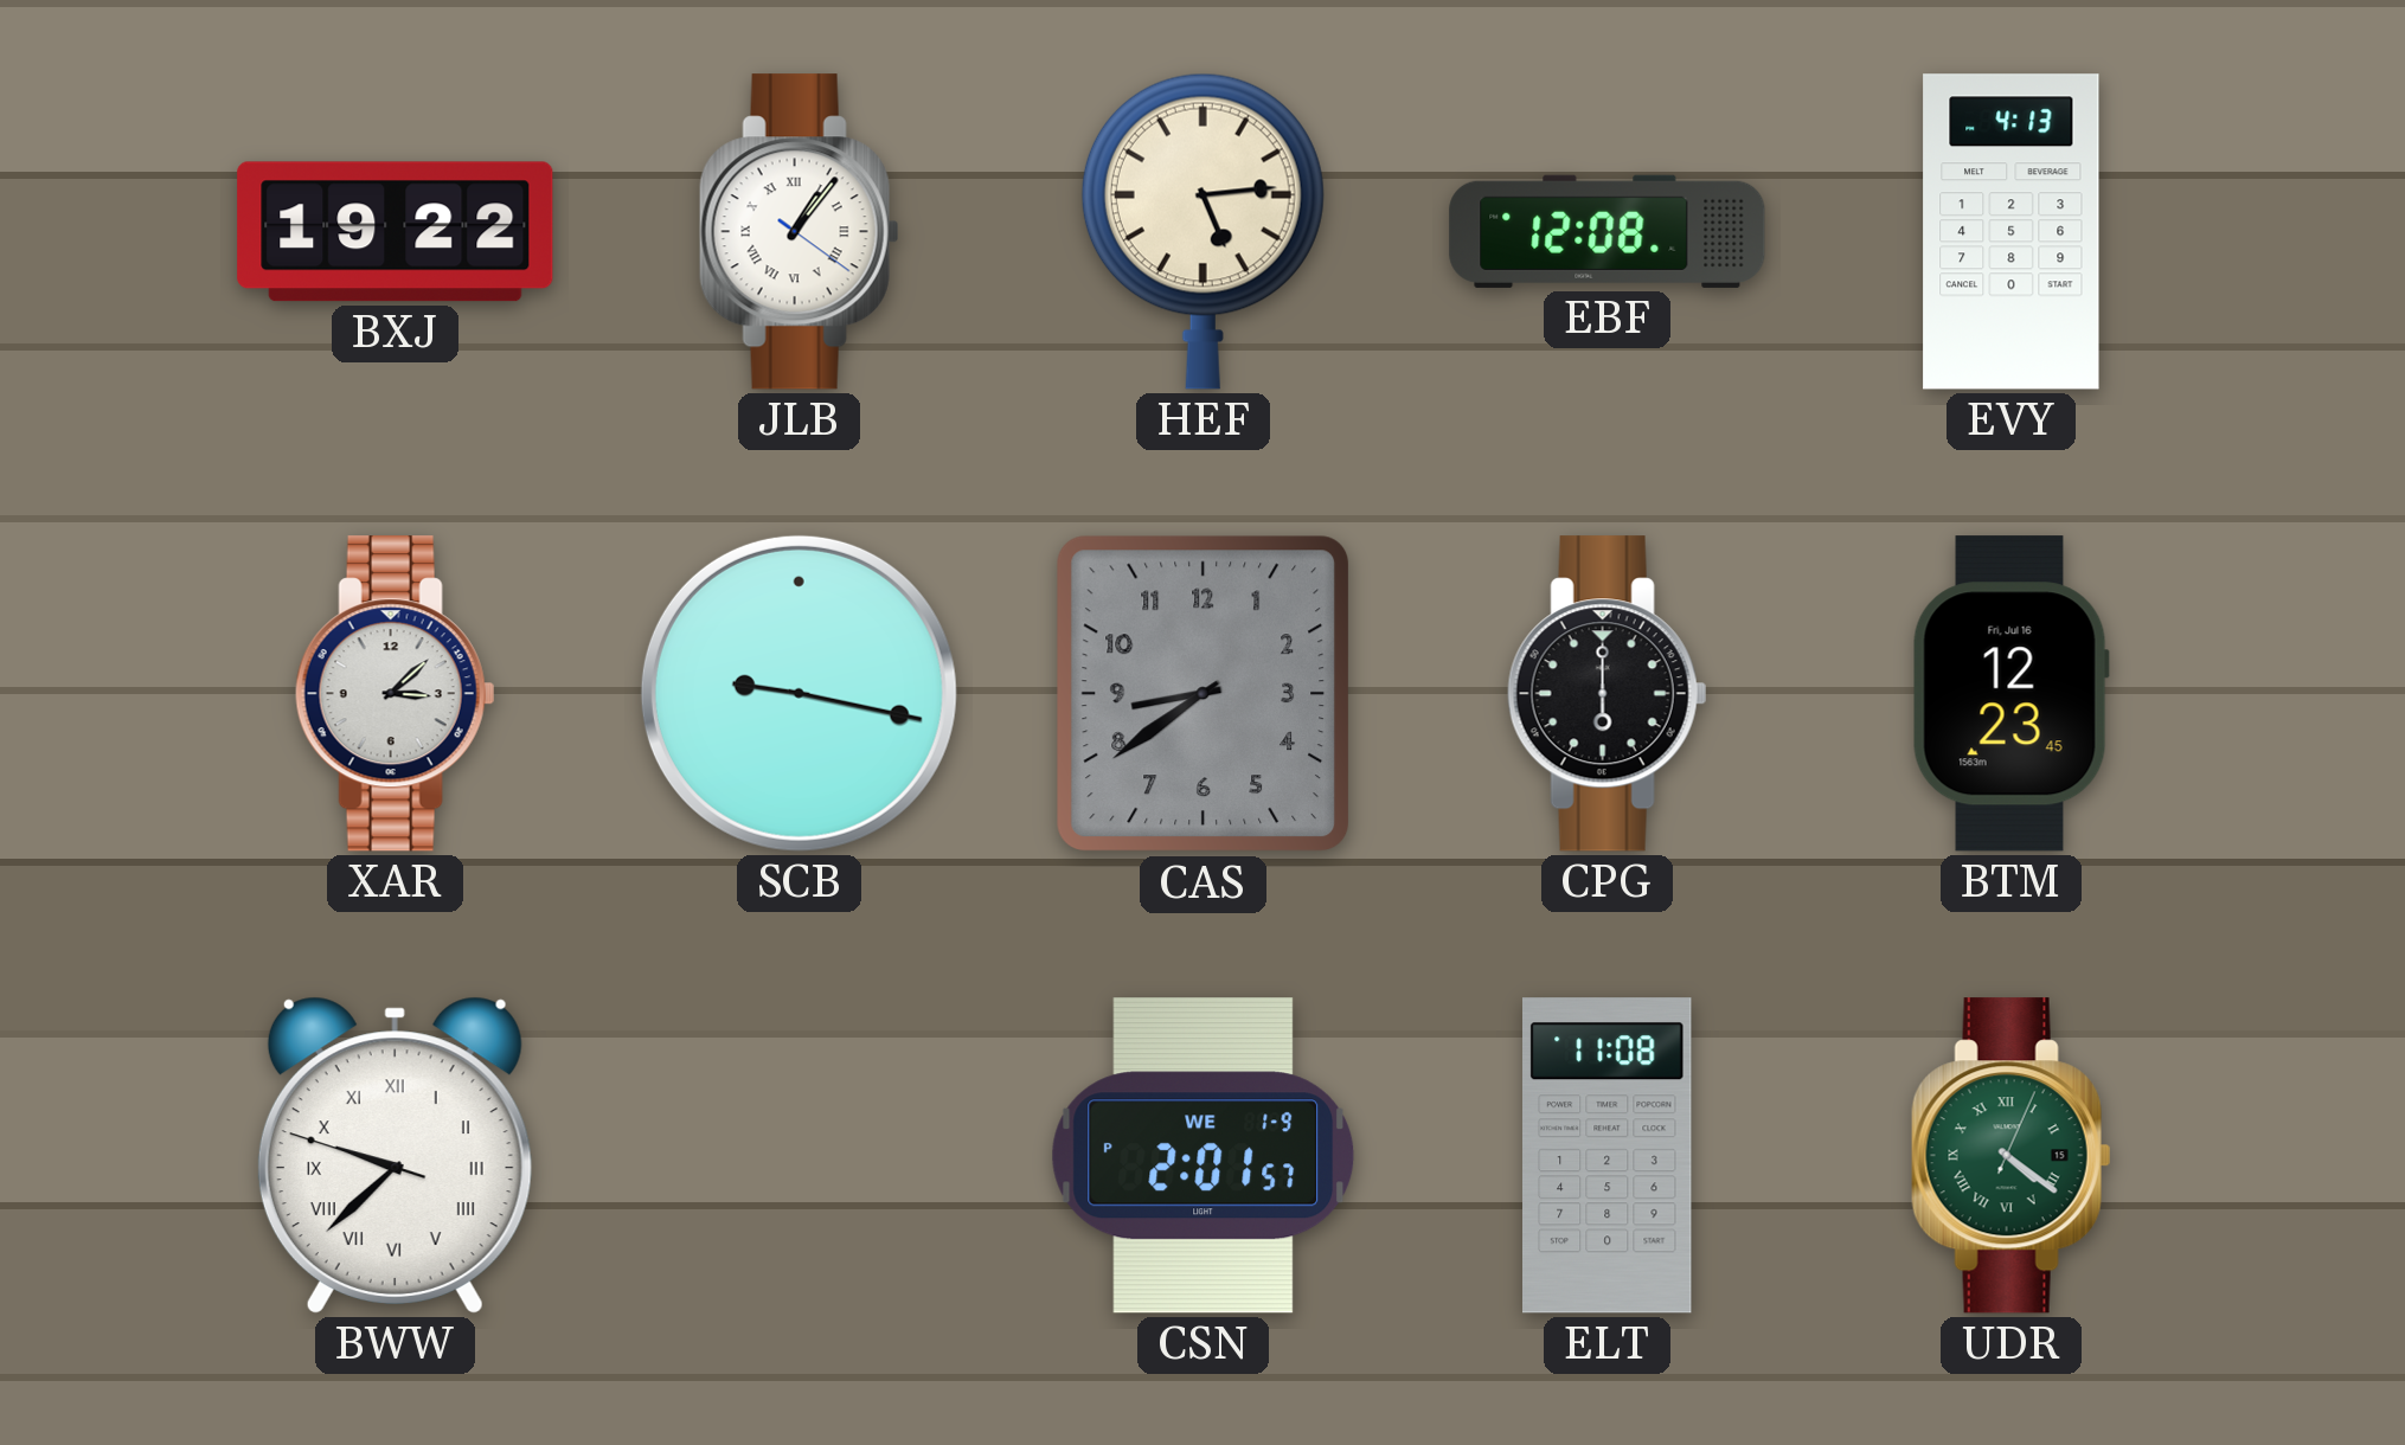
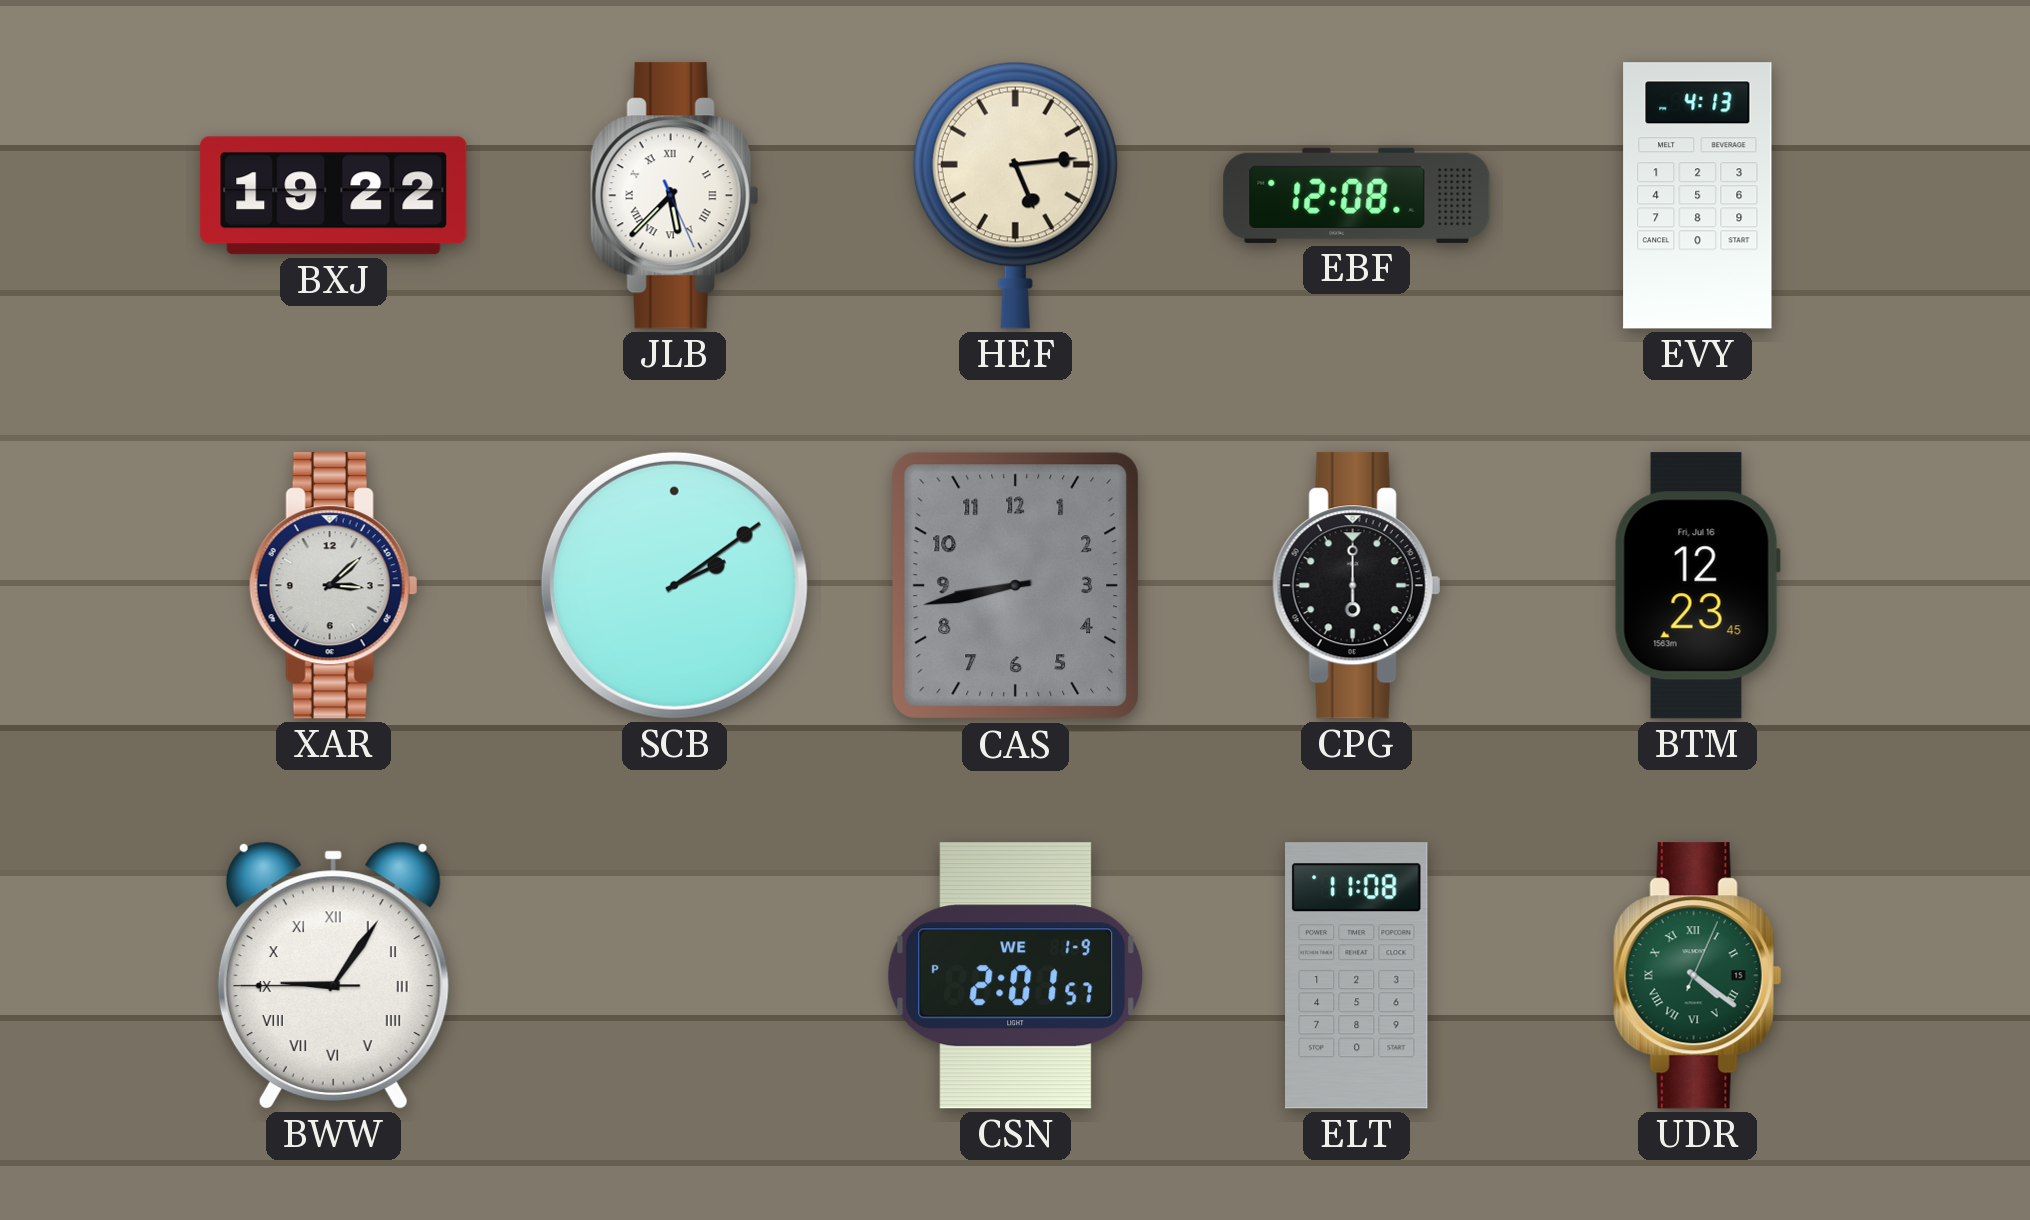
JLB: 1:06 -> 5:37 (674, 196)
SCB: 9:17 -> 2:09 (674, 585)
CAS: 8:39 -> 8:43 (1016, 586)
BWW: 9:37 -> 9:05 (333, 975)
